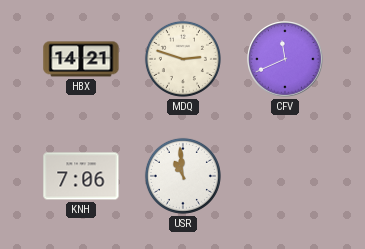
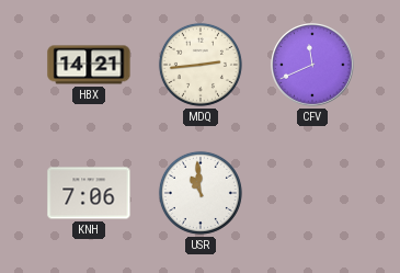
MDQ: 2:48 -> 2:44 (201, 65)
